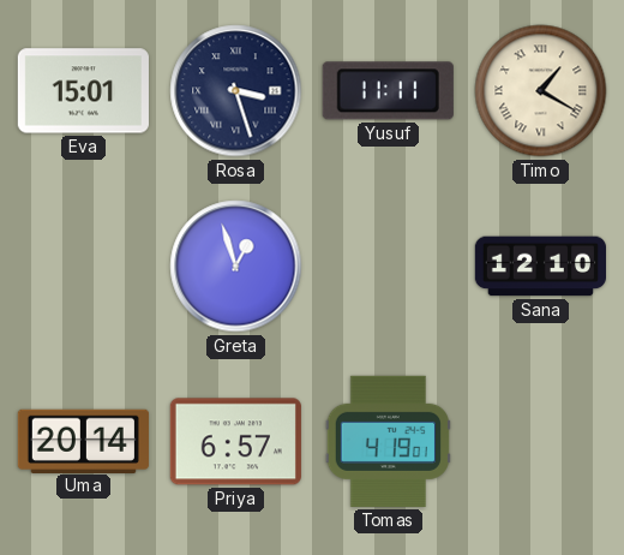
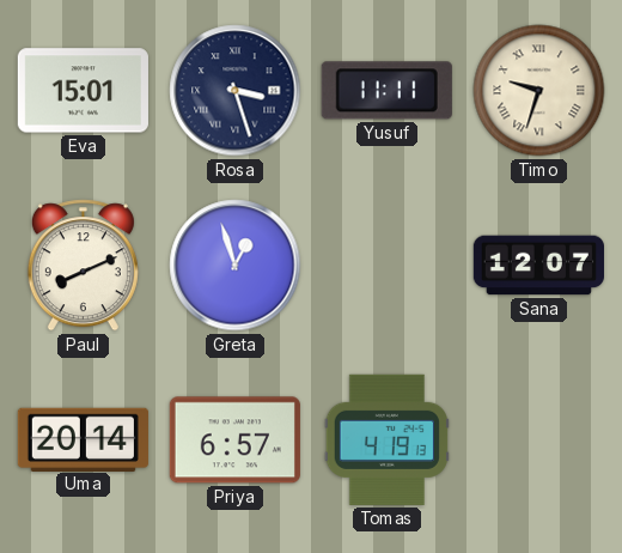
Timo: 1:20 -> 9:33 (539, 91)
Paul: none -> 8:11 (83, 266)
Sana: 12:10 -> 12:07 (538, 266)
Tomas: 4:19:01 -> 4:19:13 (386, 439)
